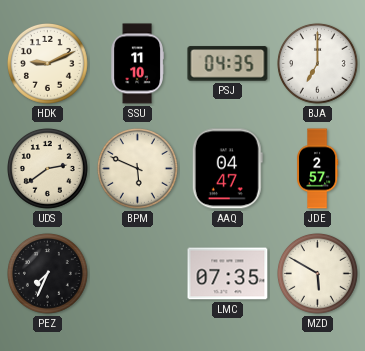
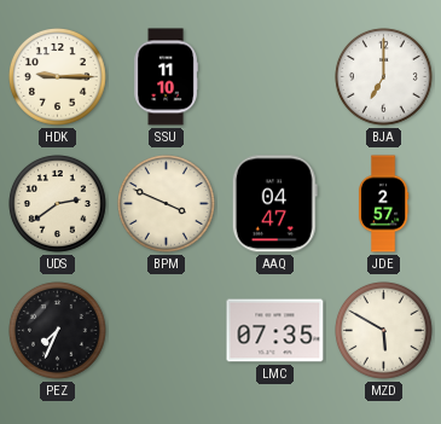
HDK: 9:11 -> 9:15 (58, 77)
PSJ: 04:35 -> none (228, 64)
BPM: 5:49 -> 3:49 (167, 204)
